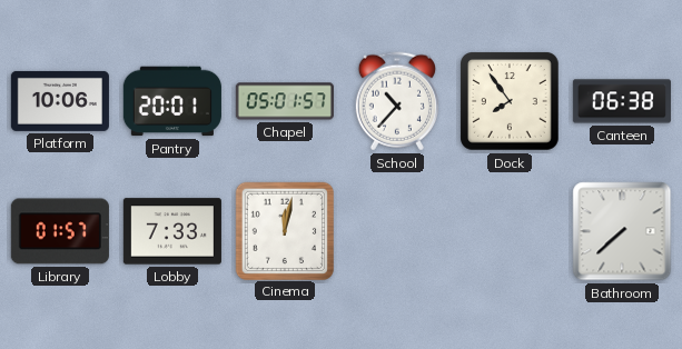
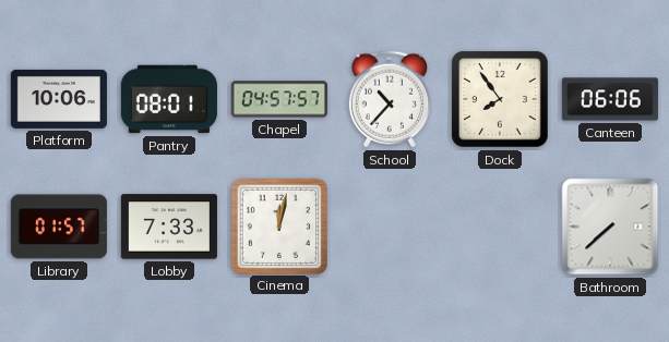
Pantry: 20:01 -> 08:01 (169, 99)
Chapel: 05:01 -> 04:57 (279, 99)
Canteen: 06:38 -> 06:06 (610, 99)
